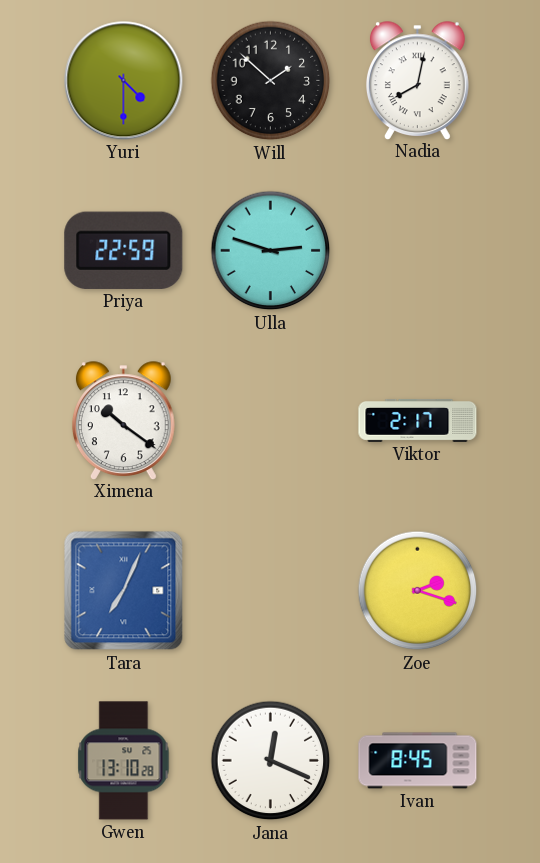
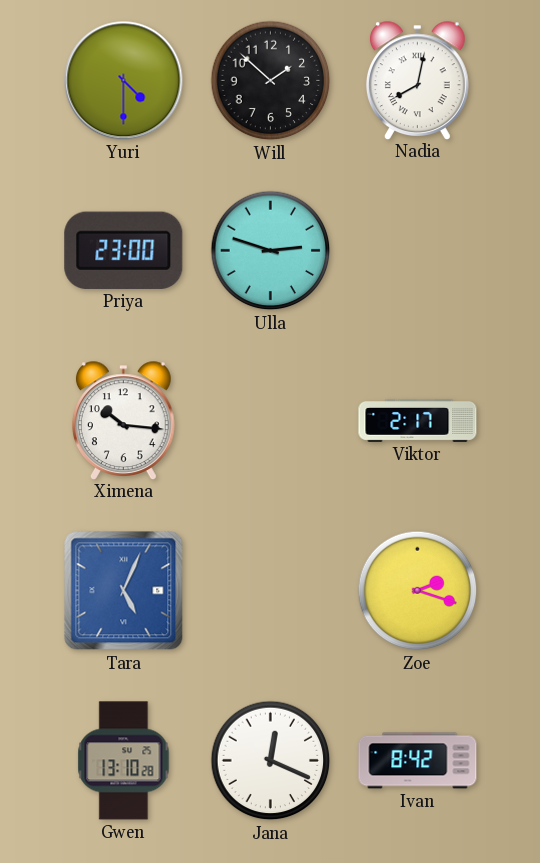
Priya: 22:59 -> 23:00 (124, 250)
Ximena: 10:21 -> 10:16 (124, 420)
Tara: 7:04 -> 5:04 (124, 591)
Ivan: 8:45 -> 8:42 (418, 761)
